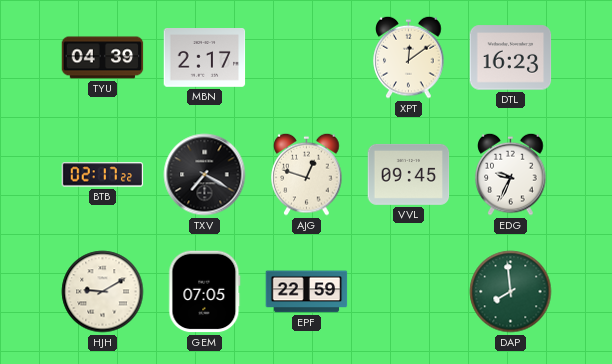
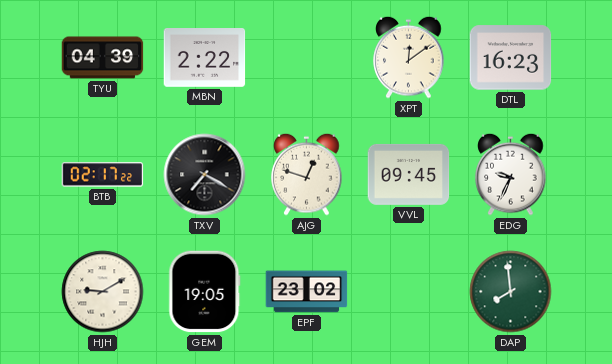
MBN: 2:17 -> 2:22 (205, 58)
GEM: 07:05 -> 19:05 (205, 292)
EPF: 22:59 -> 23:02 (307, 292)
